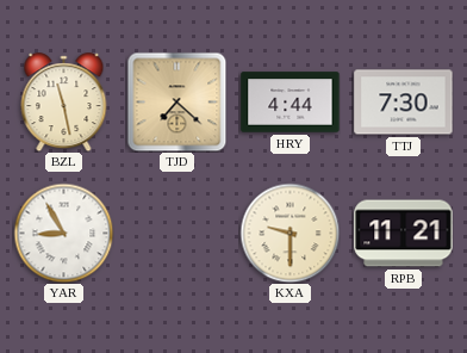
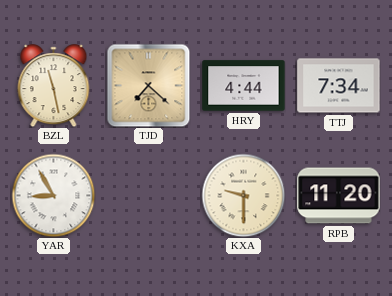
TTJ: 7:30 -> 7:34 (339, 86)
RPB: 11:21 -> 11:20 (339, 196)
